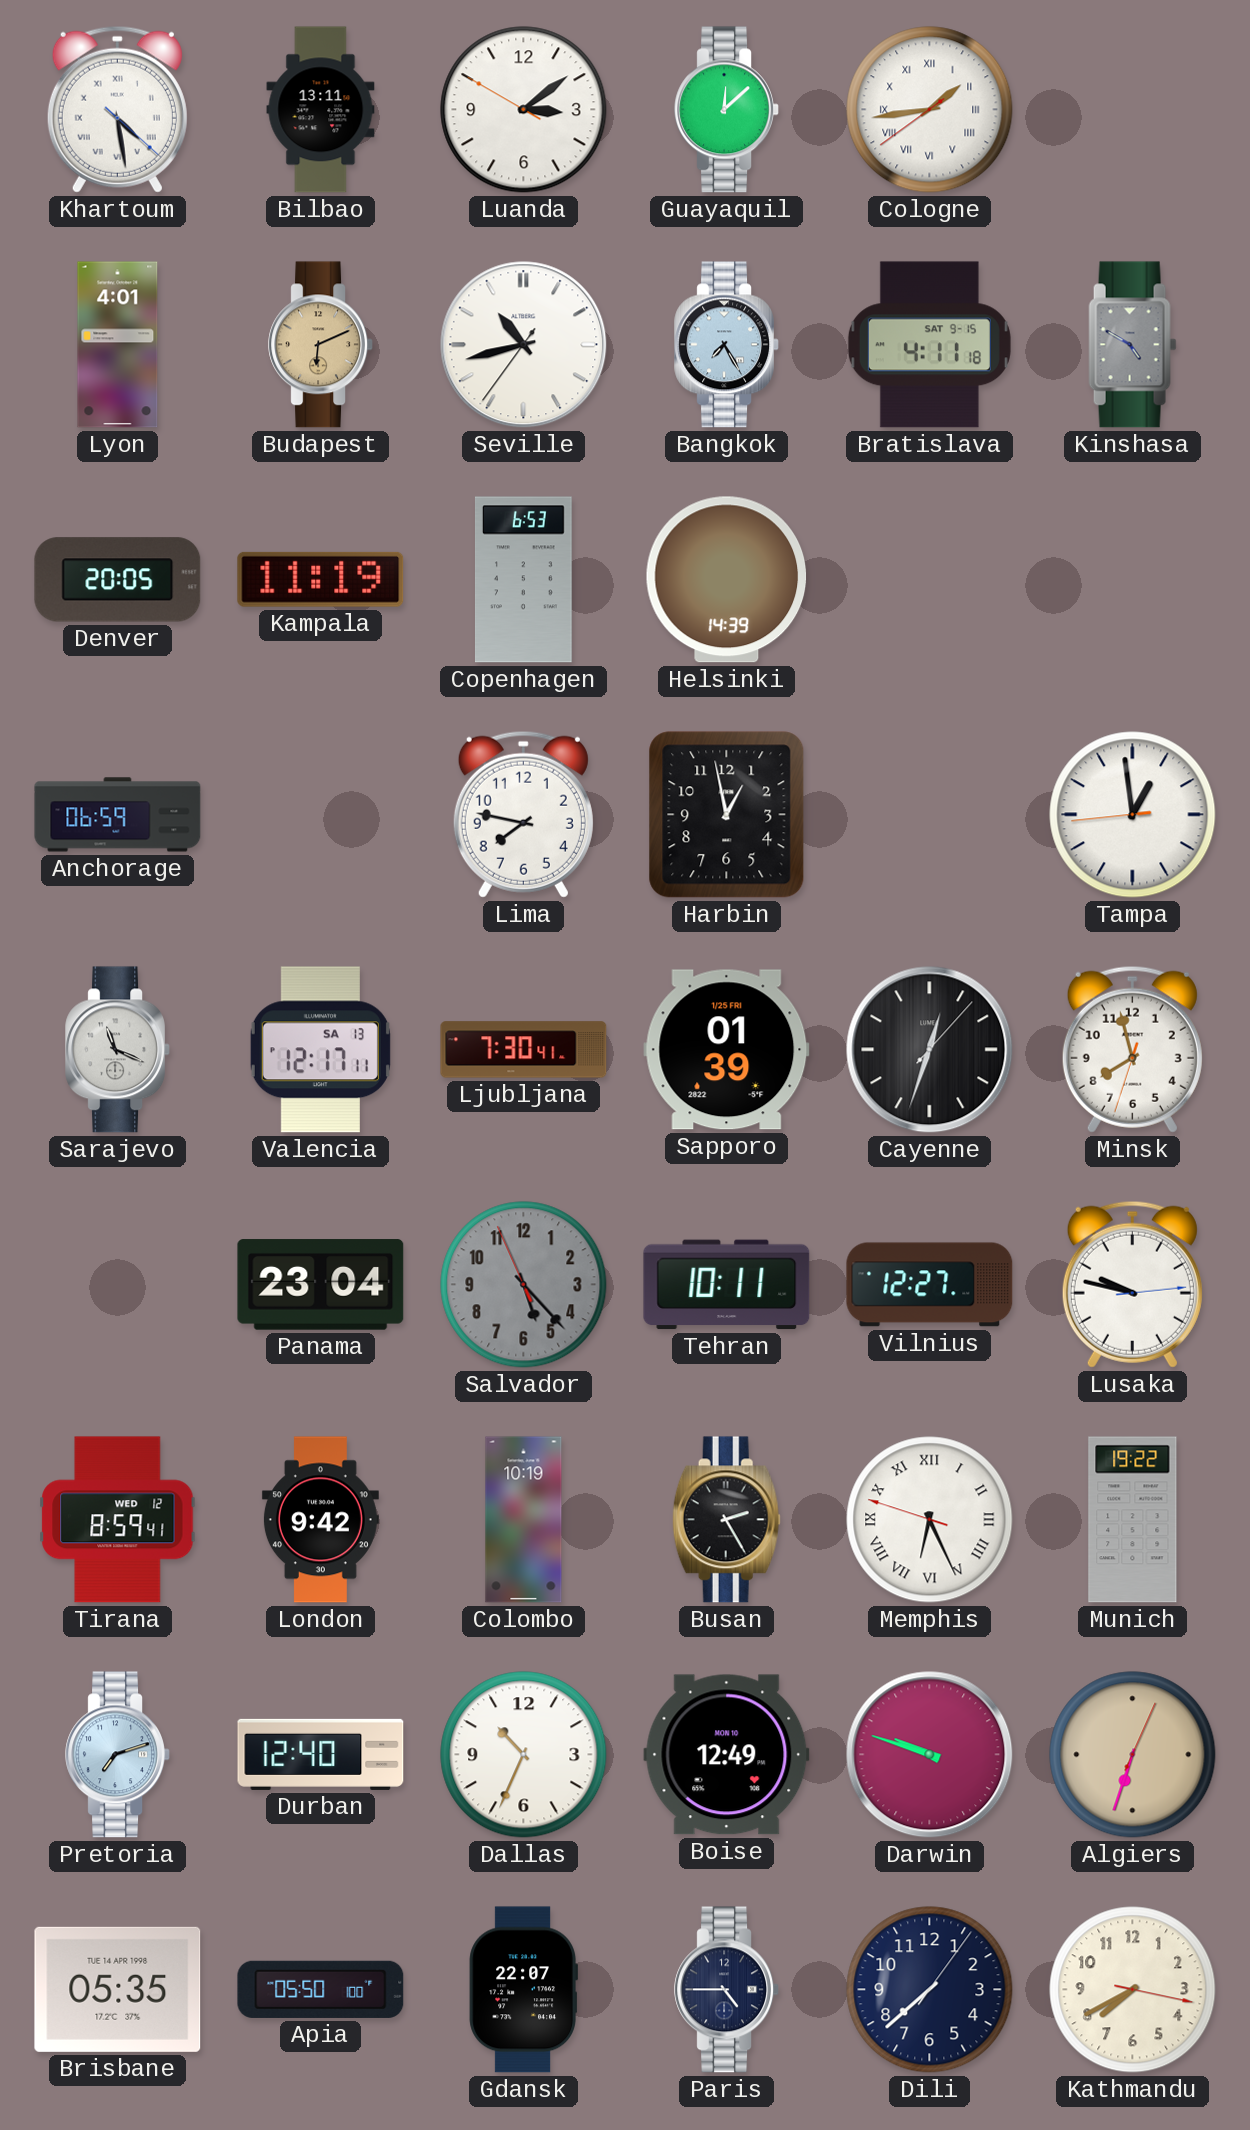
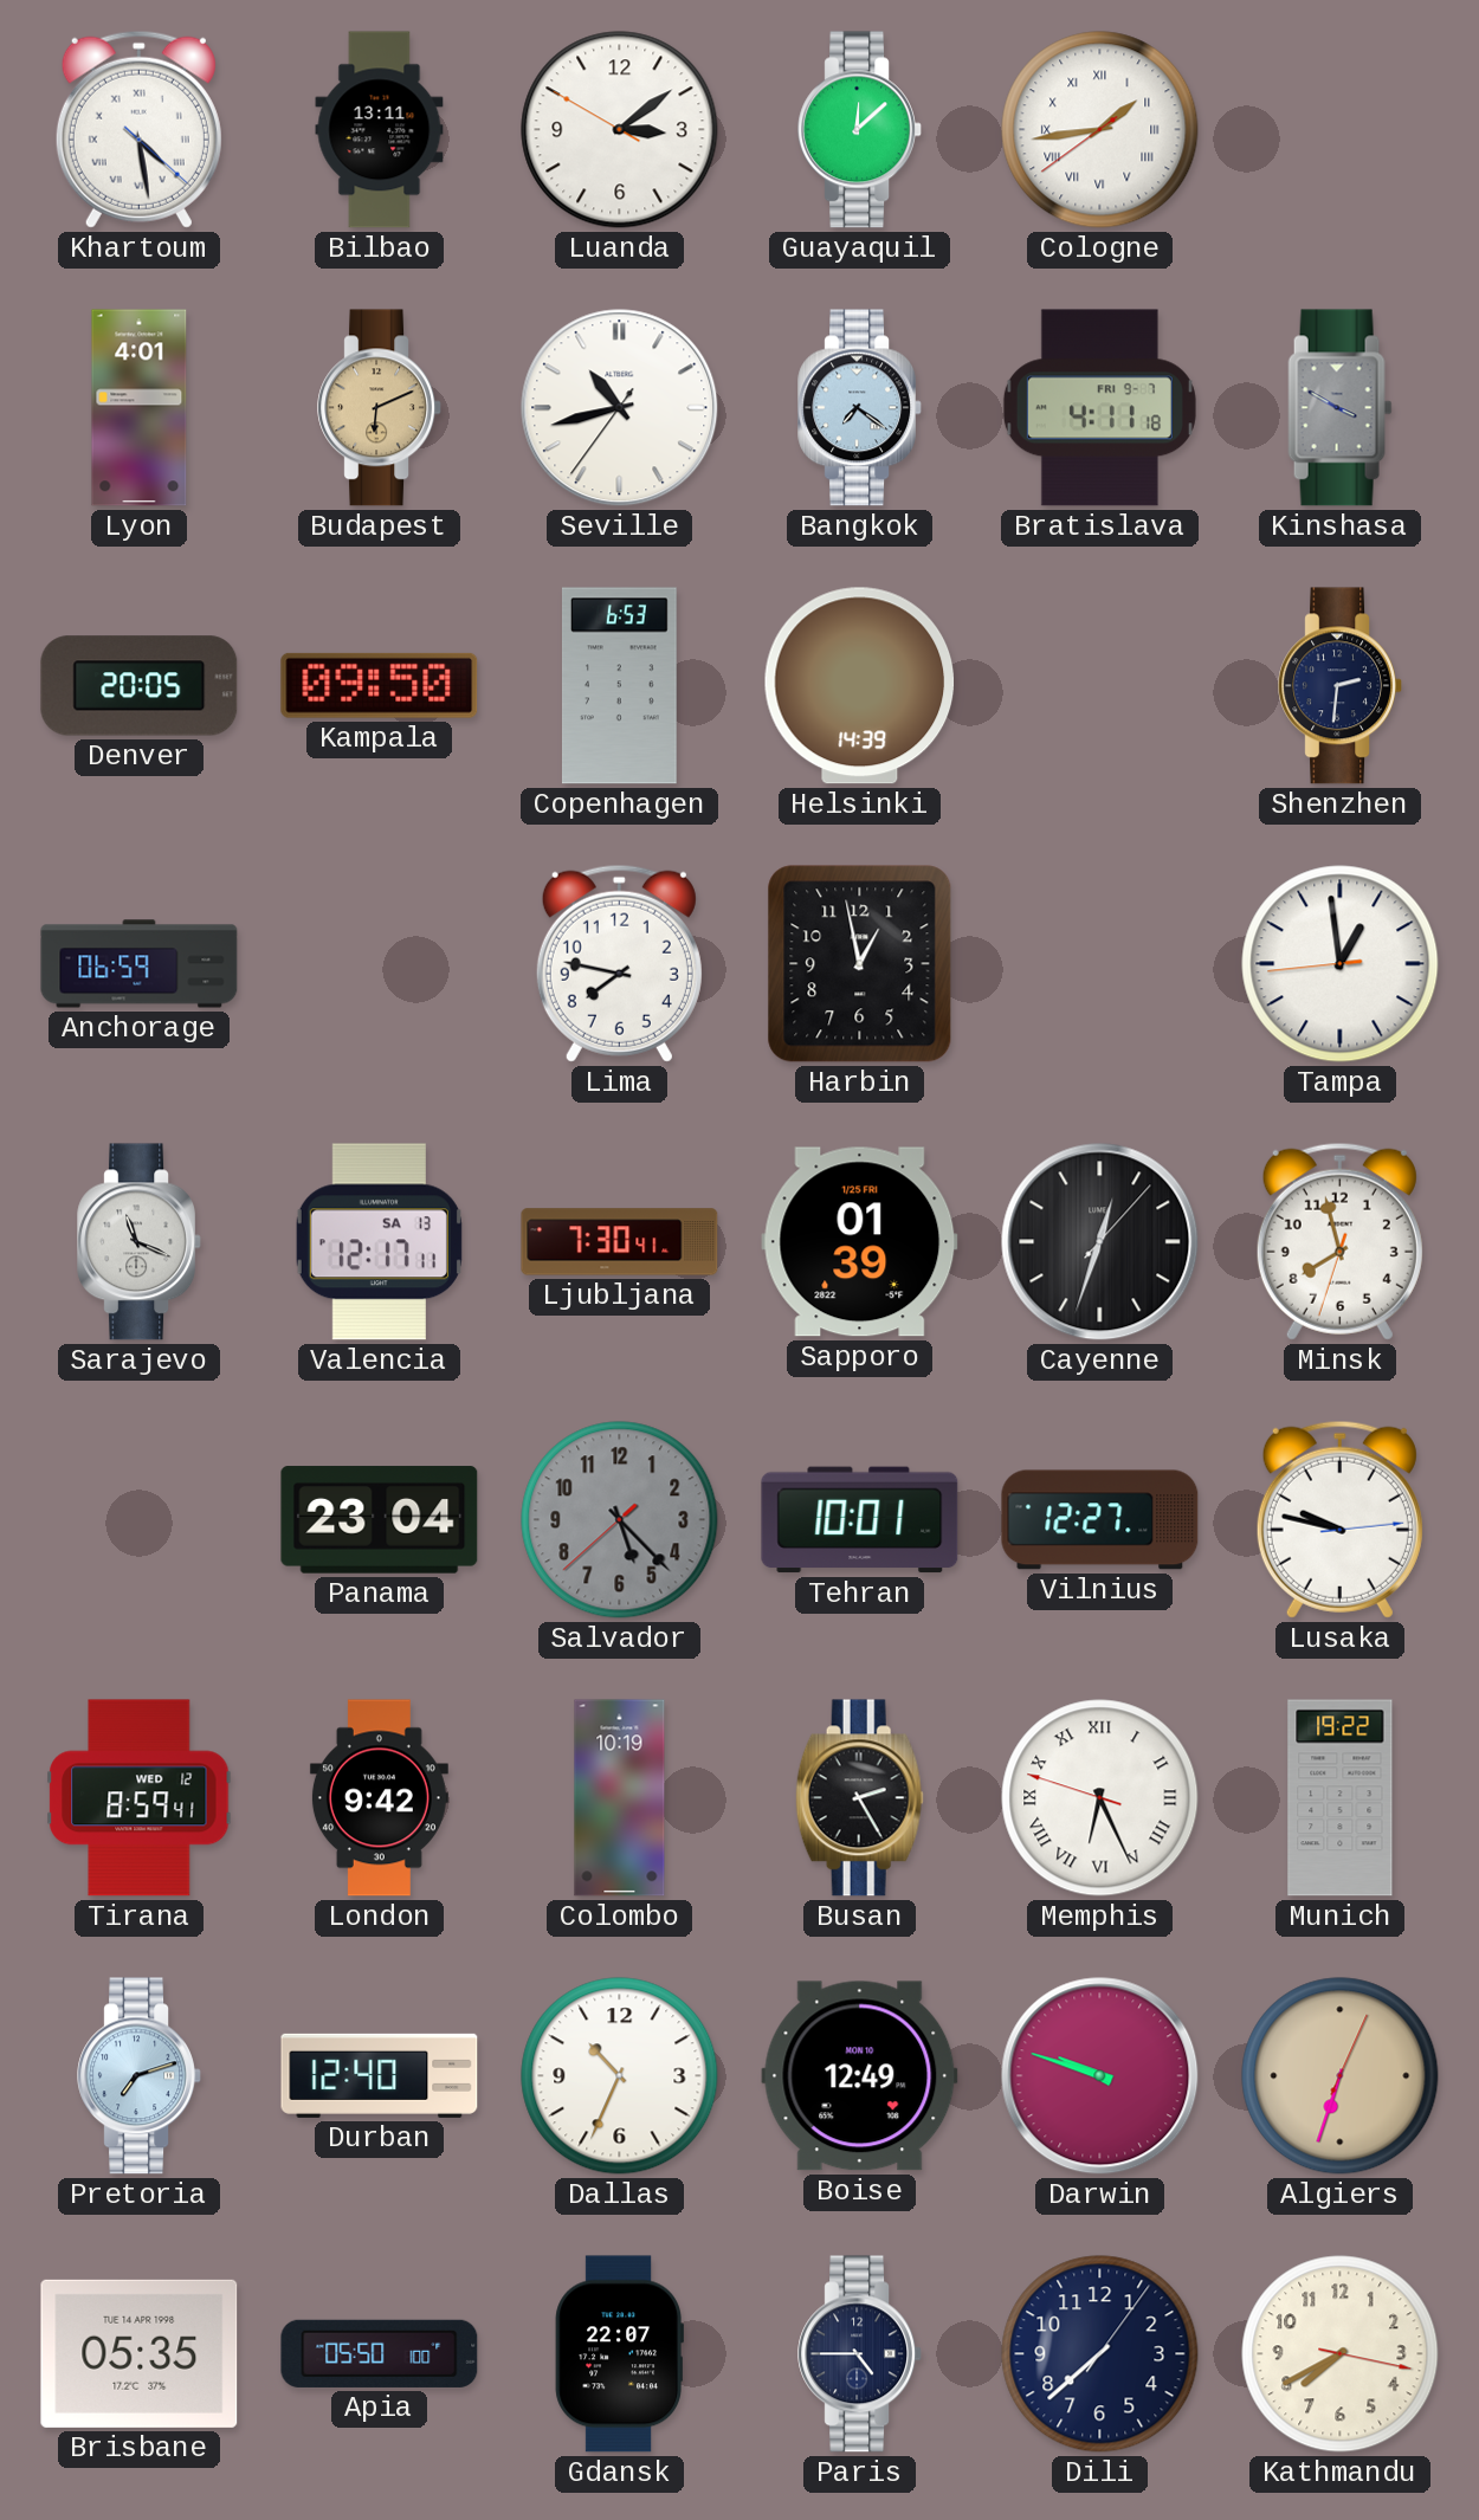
Bangkok: 7:25 -> 7:21 (859, 408)
Bratislava date: SAT 9-15 -> FRI 9-7 (1099, 408)
Kinshasa: 4:50 -> 3:50 (1341, 408)
Kampala: 11:19 -> 09:50 (380, 685)
Shenzhen: none -> 2:31 (1339, 686)
Salvador: 5:22:56 -> 5:22:38 (620, 1520)
Tehran: 10:11 -> 10:01 (860, 1520)
